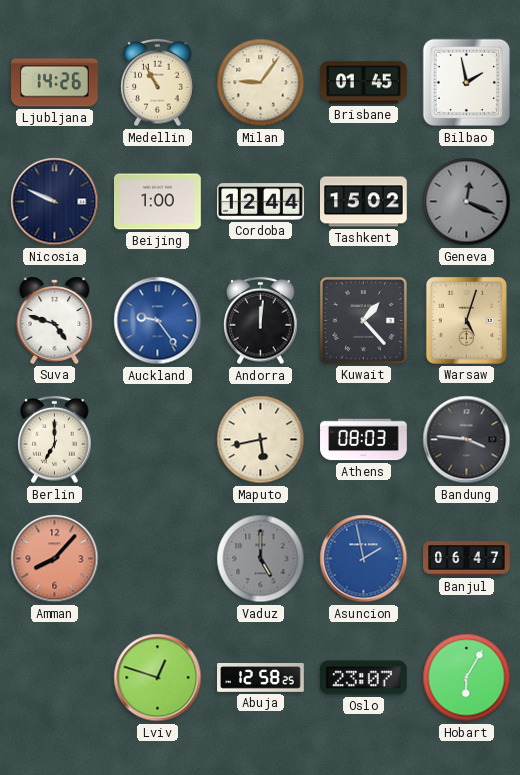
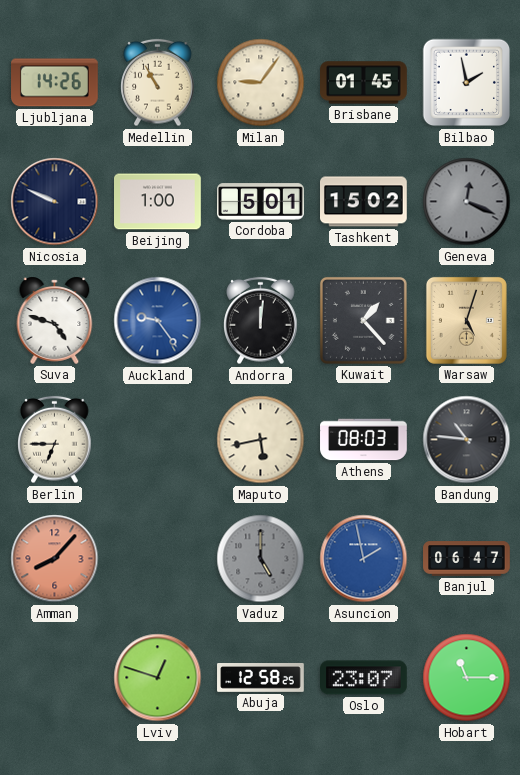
Cordoba: 12:44 -> 5:01 (261, 202)
Berlin: 7:00 -> 6:45 (55, 440)
Bandung: 3:46 -> 10:46 (467, 440)
Hobart: 6:05 -> 11:15 (467, 678)
